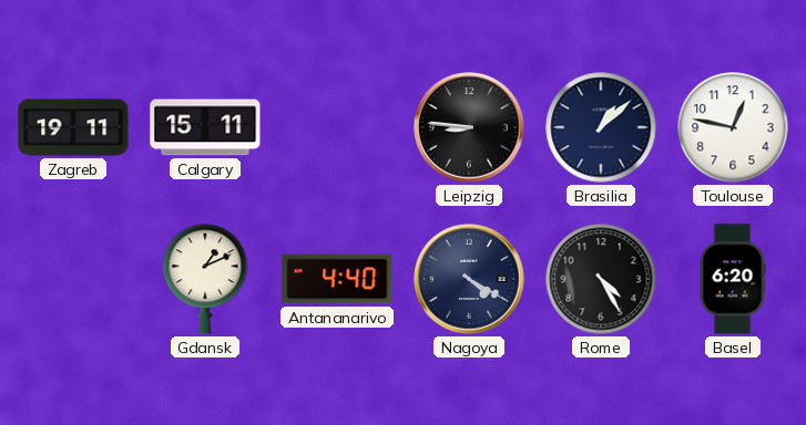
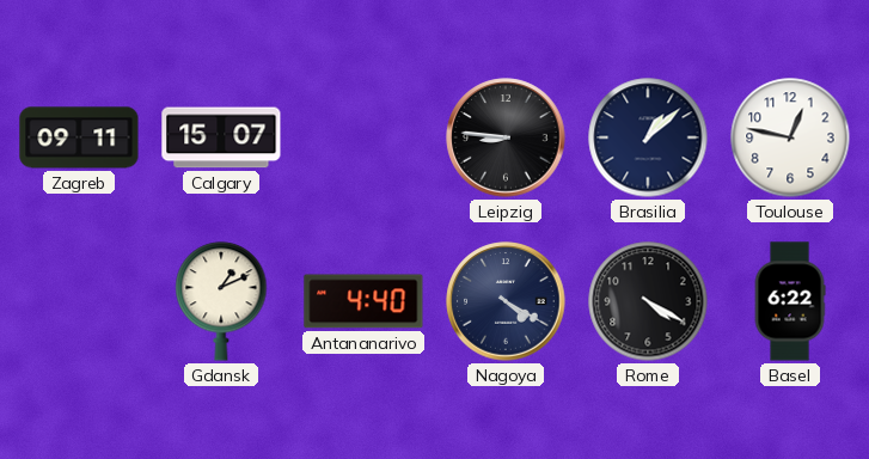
Zagreb: 19:11 -> 09:11 (79, 137)
Calgary: 15:11 -> 15:07 (221, 137)
Rome: 4:25 -> 4:20 (648, 301)
Basel: 6:20 -> 6:22 (790, 301)
